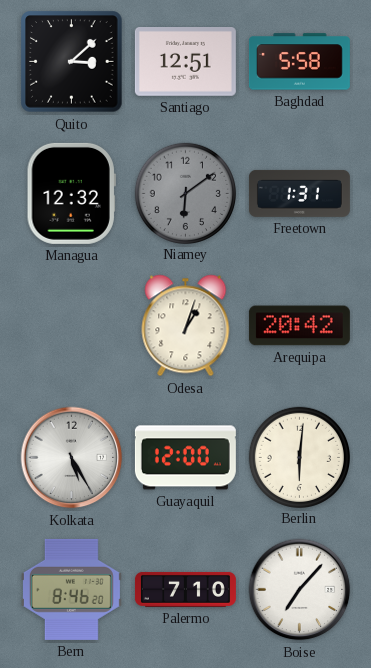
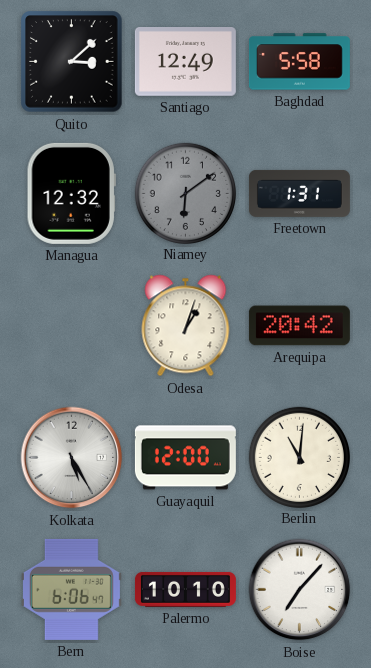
Santiago: 12:51 -> 12:49 (185, 62)
Berlin: 6:01 -> 11:01 (299, 457)
Bern: 8:46 -> 6:06 (71, 589)
Palermo: 7:10 -> 10:10 (185, 589)
